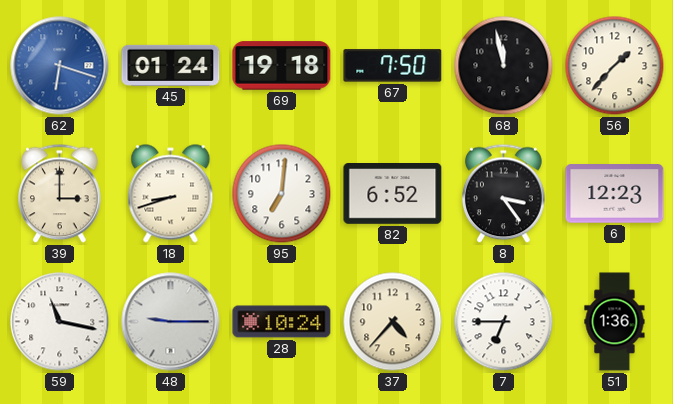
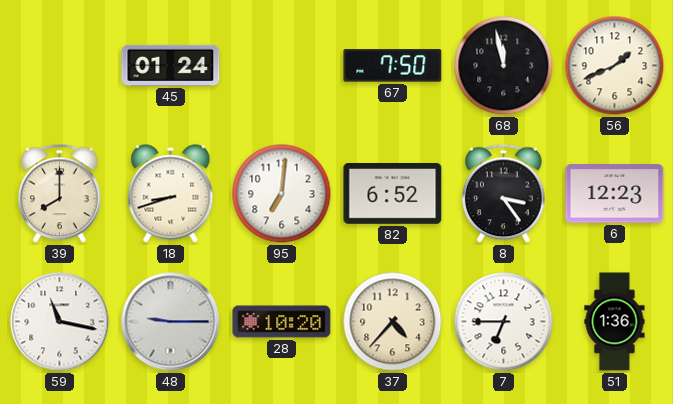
62: 6:18 -> none (60, 66)
69: 19:18 -> none (282, 66)
56: 1:37 -> 1:41 (615, 66)
39: 3:00 -> 8:00 (60, 194)
28: 10:24 -> 10:20 (282, 322)
